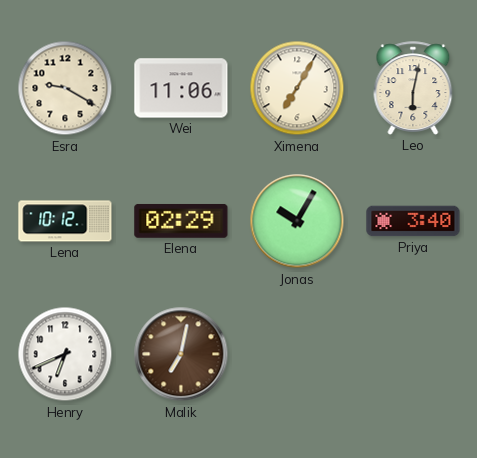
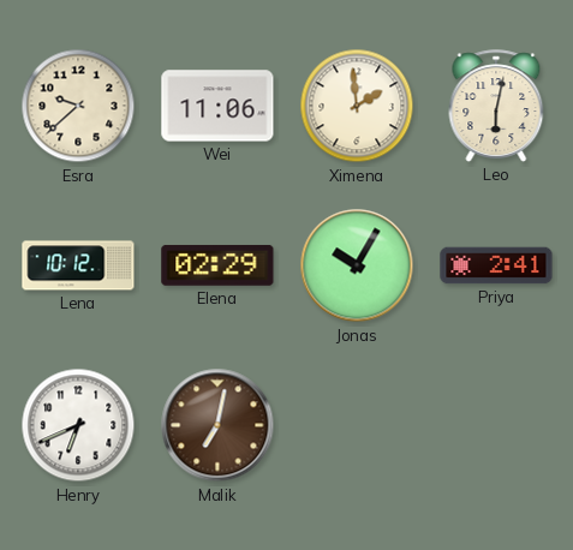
Esra: 9:20 -> 9:38 (78, 106)
Ximena: 7:05 -> 1:59 (357, 106)
Priya: 3:40 -> 2:41 (496, 265)
